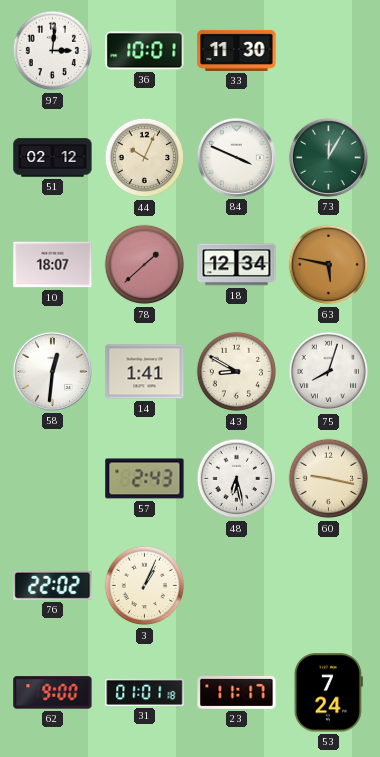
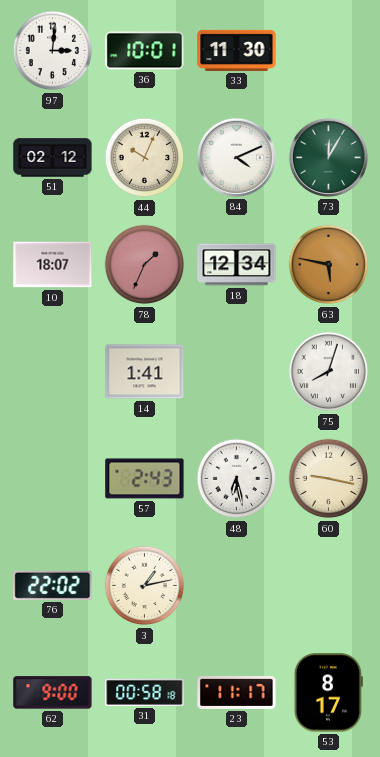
84: 3:49 -> 4:11 (236, 157)
78: 1:38 -> 1:34 (145, 265)
58: 12:31 -> none (52, 371)
43: 8:50 -> none (237, 372)
3: 1:04 -> 1:13 (145, 586)
31: 01:01 -> 00:58 (145, 692)
53: 7:24 -> 8:17 (328, 693)
